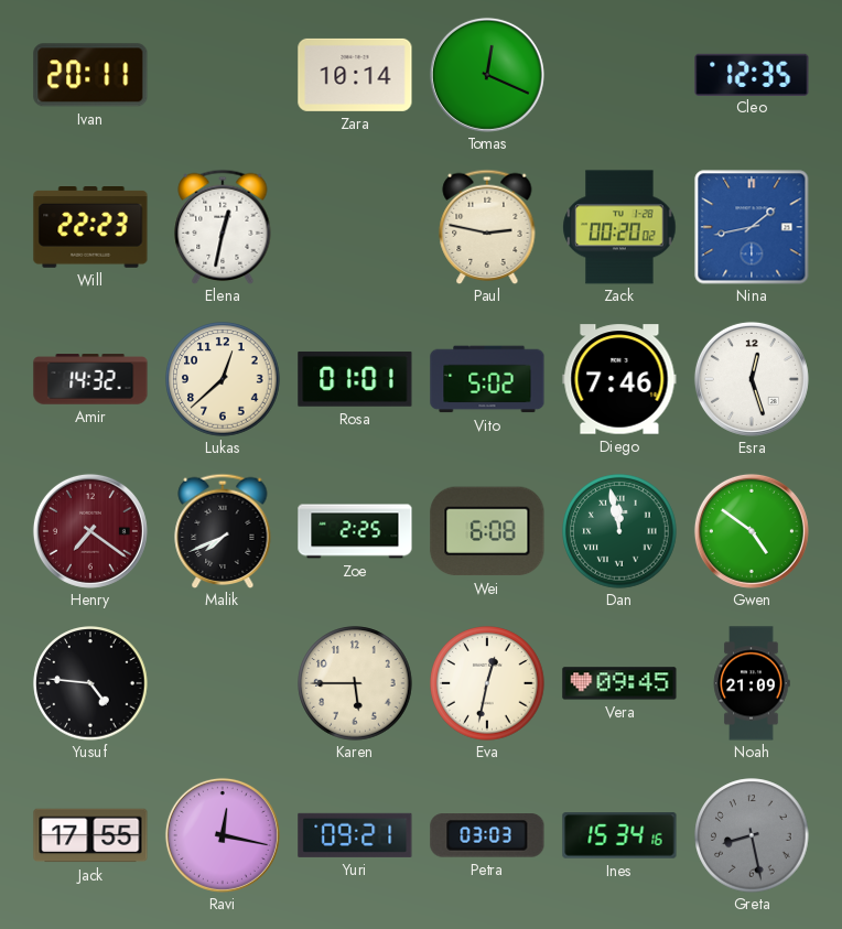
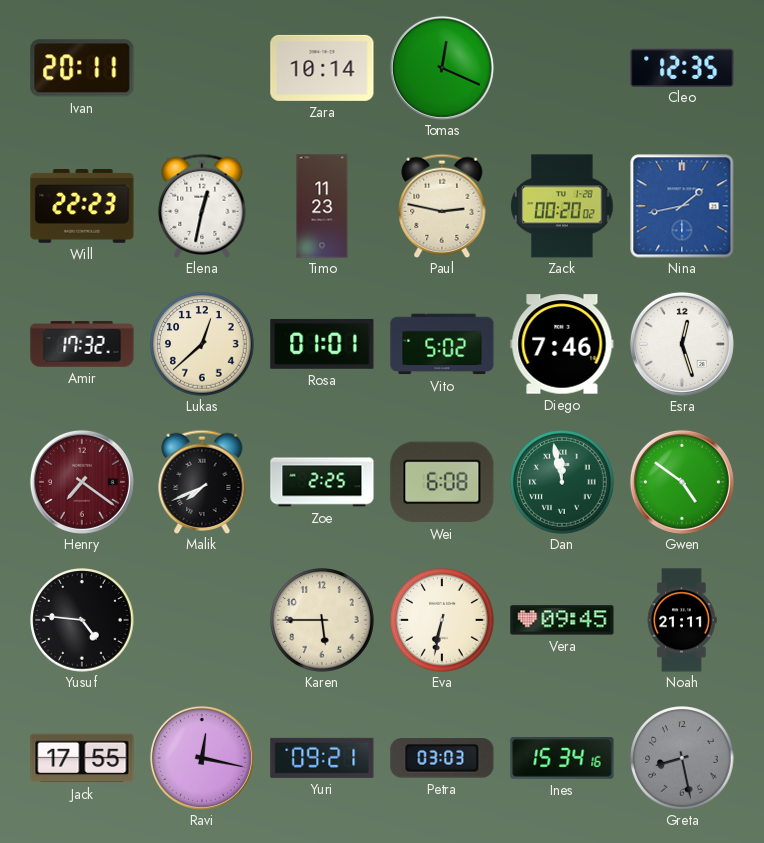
Timo: none -> 11:23 (322, 206)
Amir: 14:32 -> 17:32 (82, 344)
Eva: 12:32 -> 6:32 (442, 620)
Noah: 21:09 -> 21:11 (682, 620)
